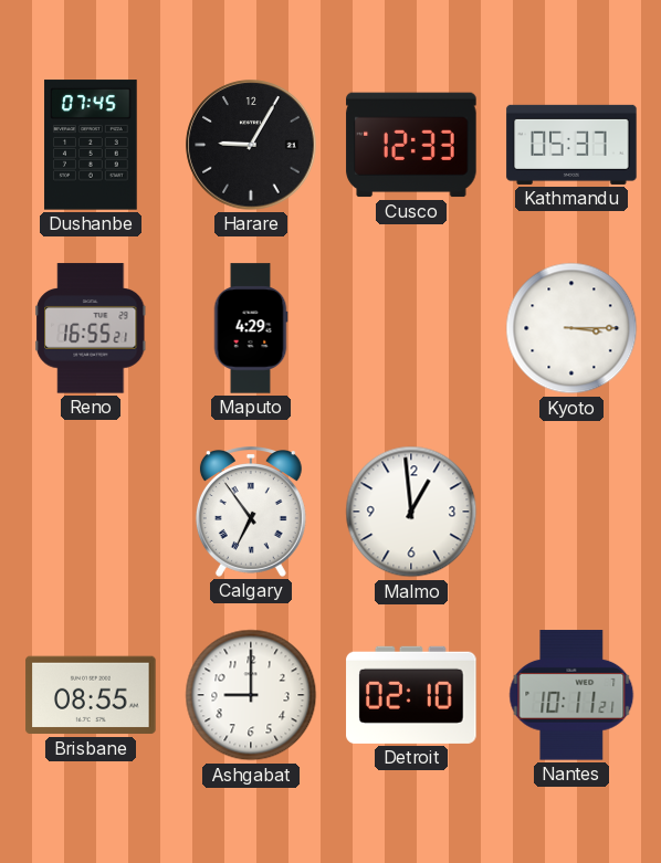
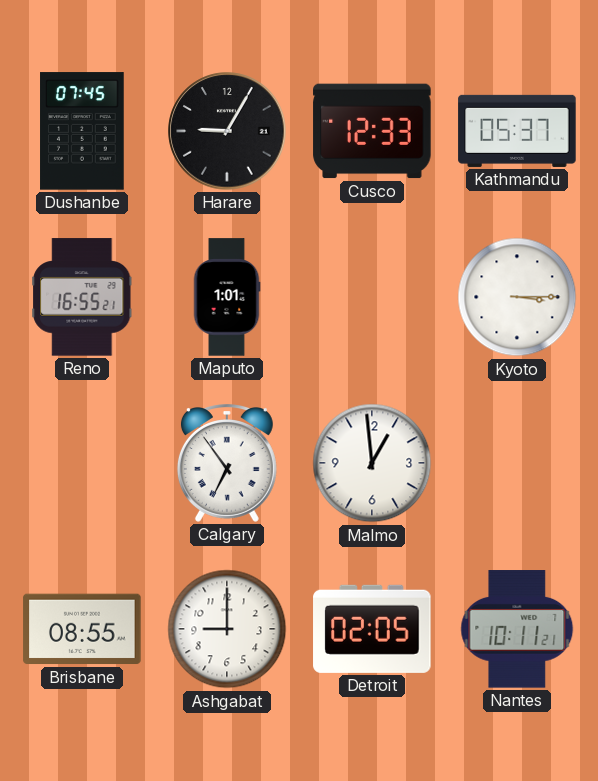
Maputo: 4:29 -> 1:01 (227, 297)
Detroit: 02:10 -> 02:05 (372, 629)
